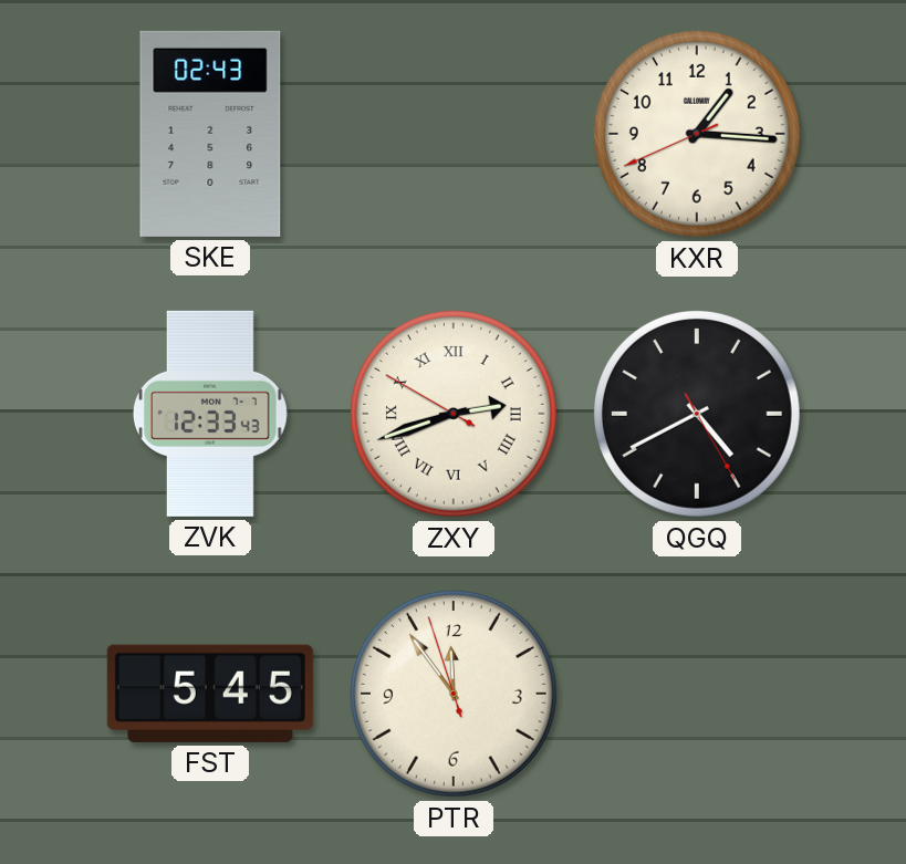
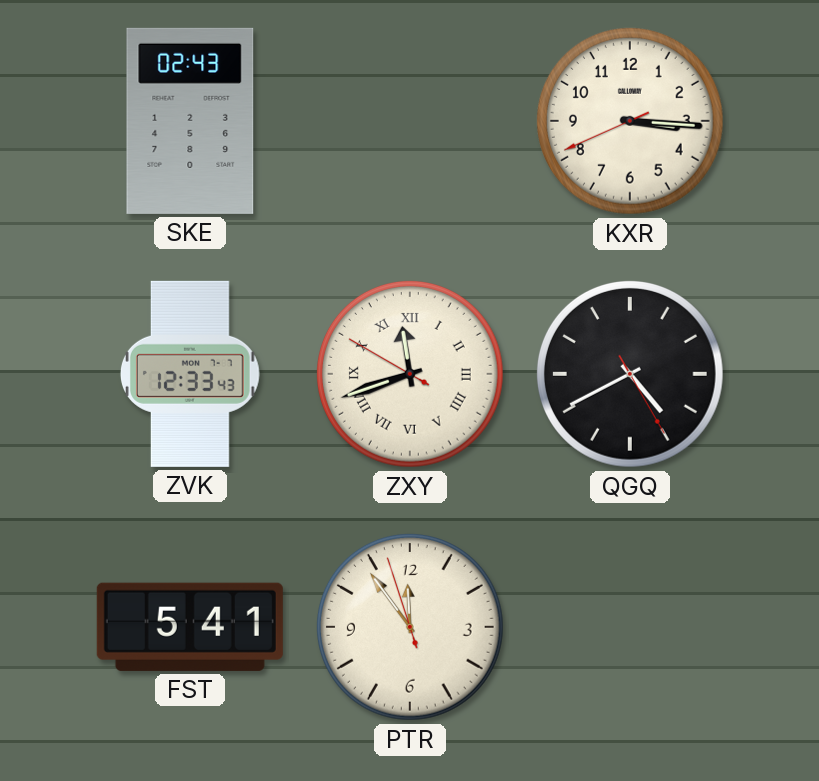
KXR: 1:15 -> 3:15 (630, 121)
ZXY: 2:41 -> 11:41 (410, 374)
FST: 5:45 -> 5:41 (190, 627)
